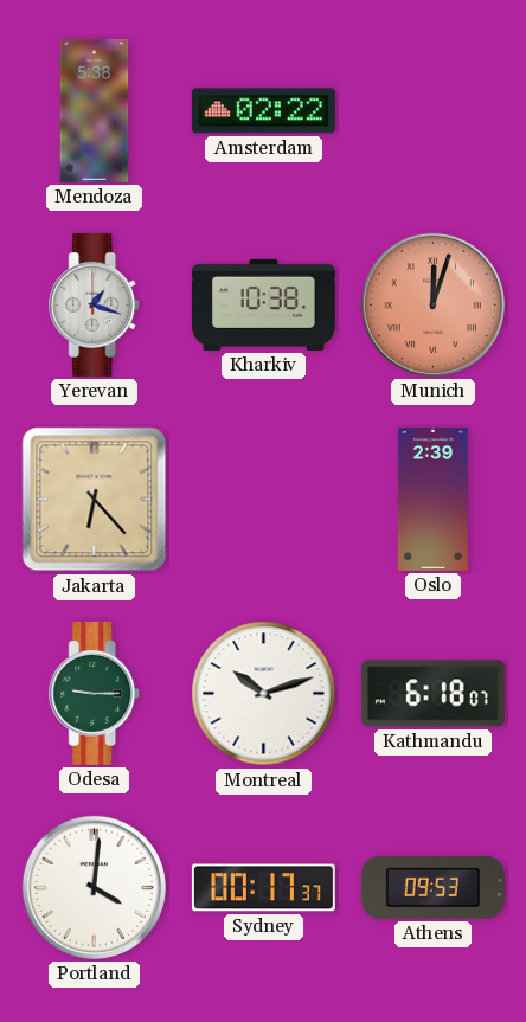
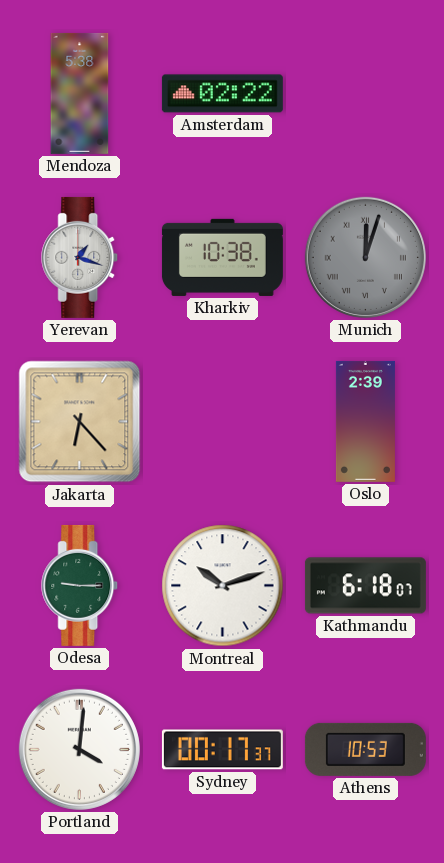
Munich dial: salmon -> grey (365, 257)
Athens: 09:53 -> 10:53 (365, 749)
